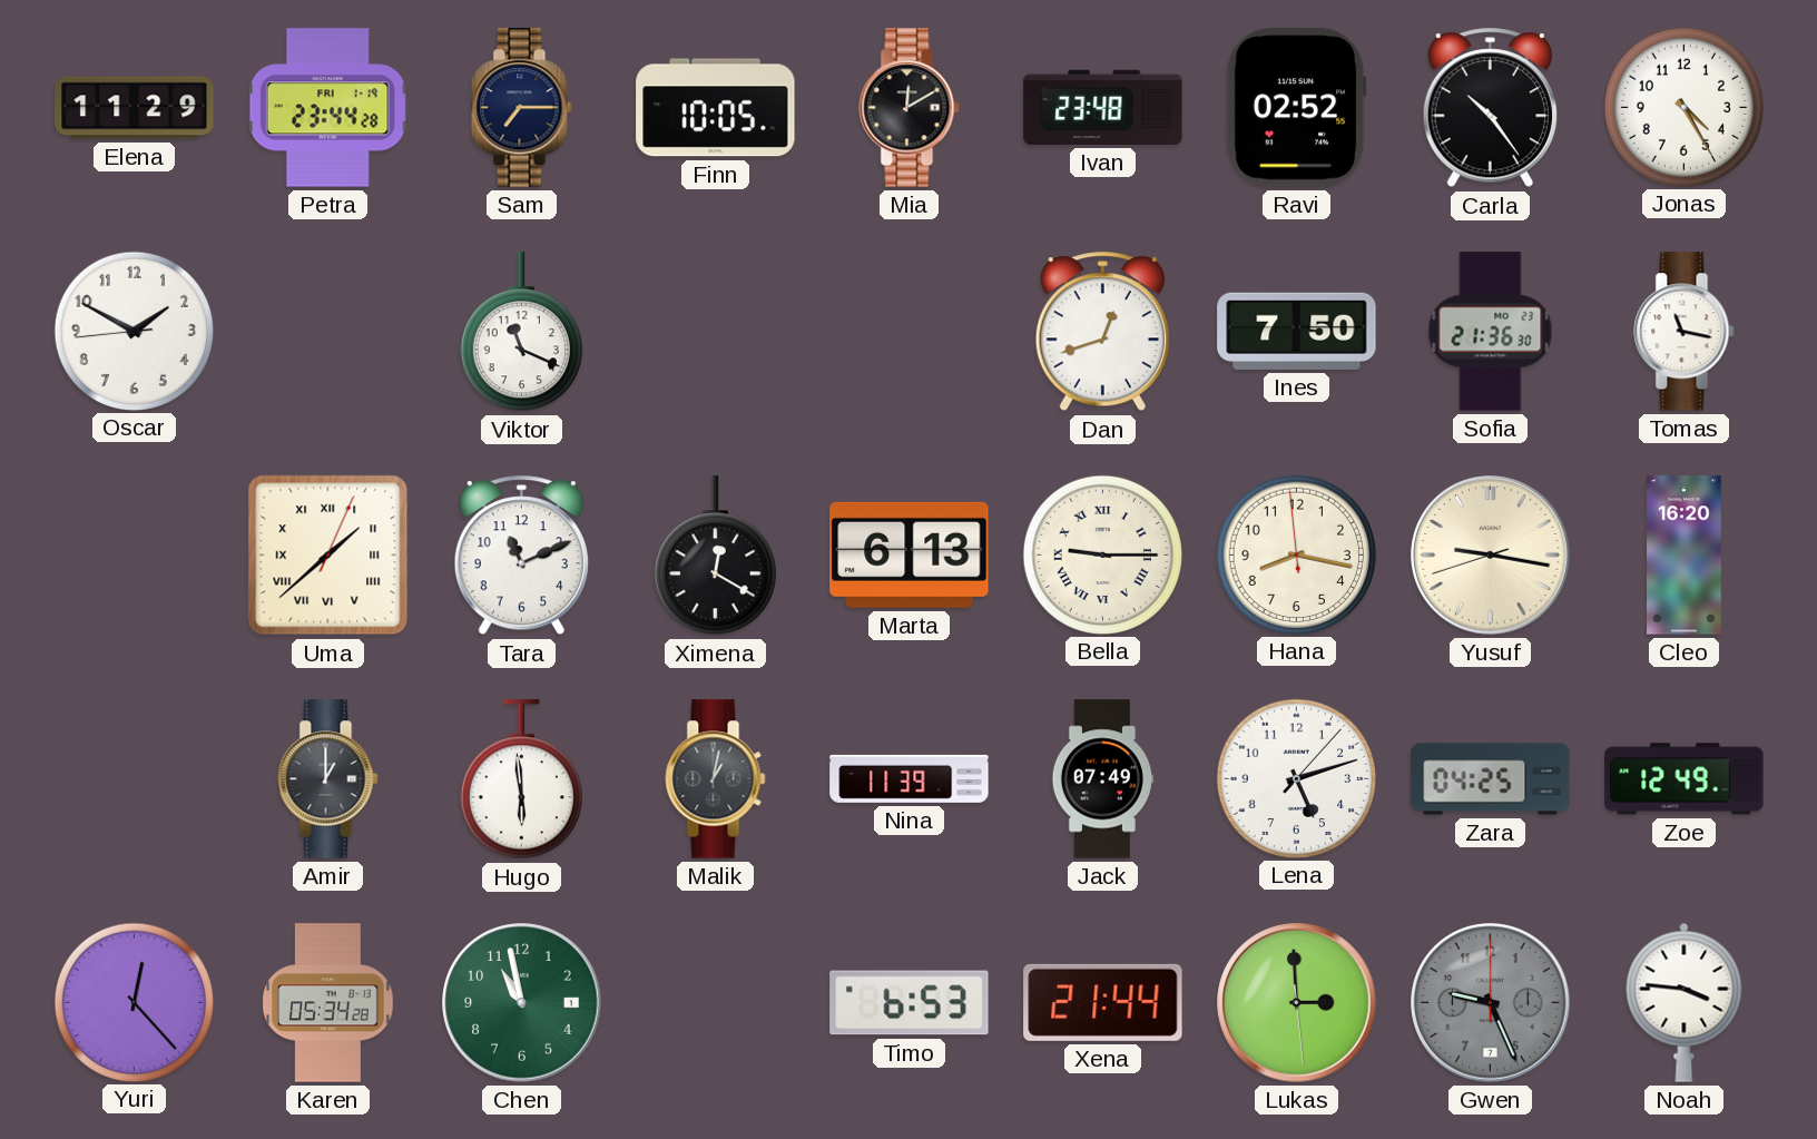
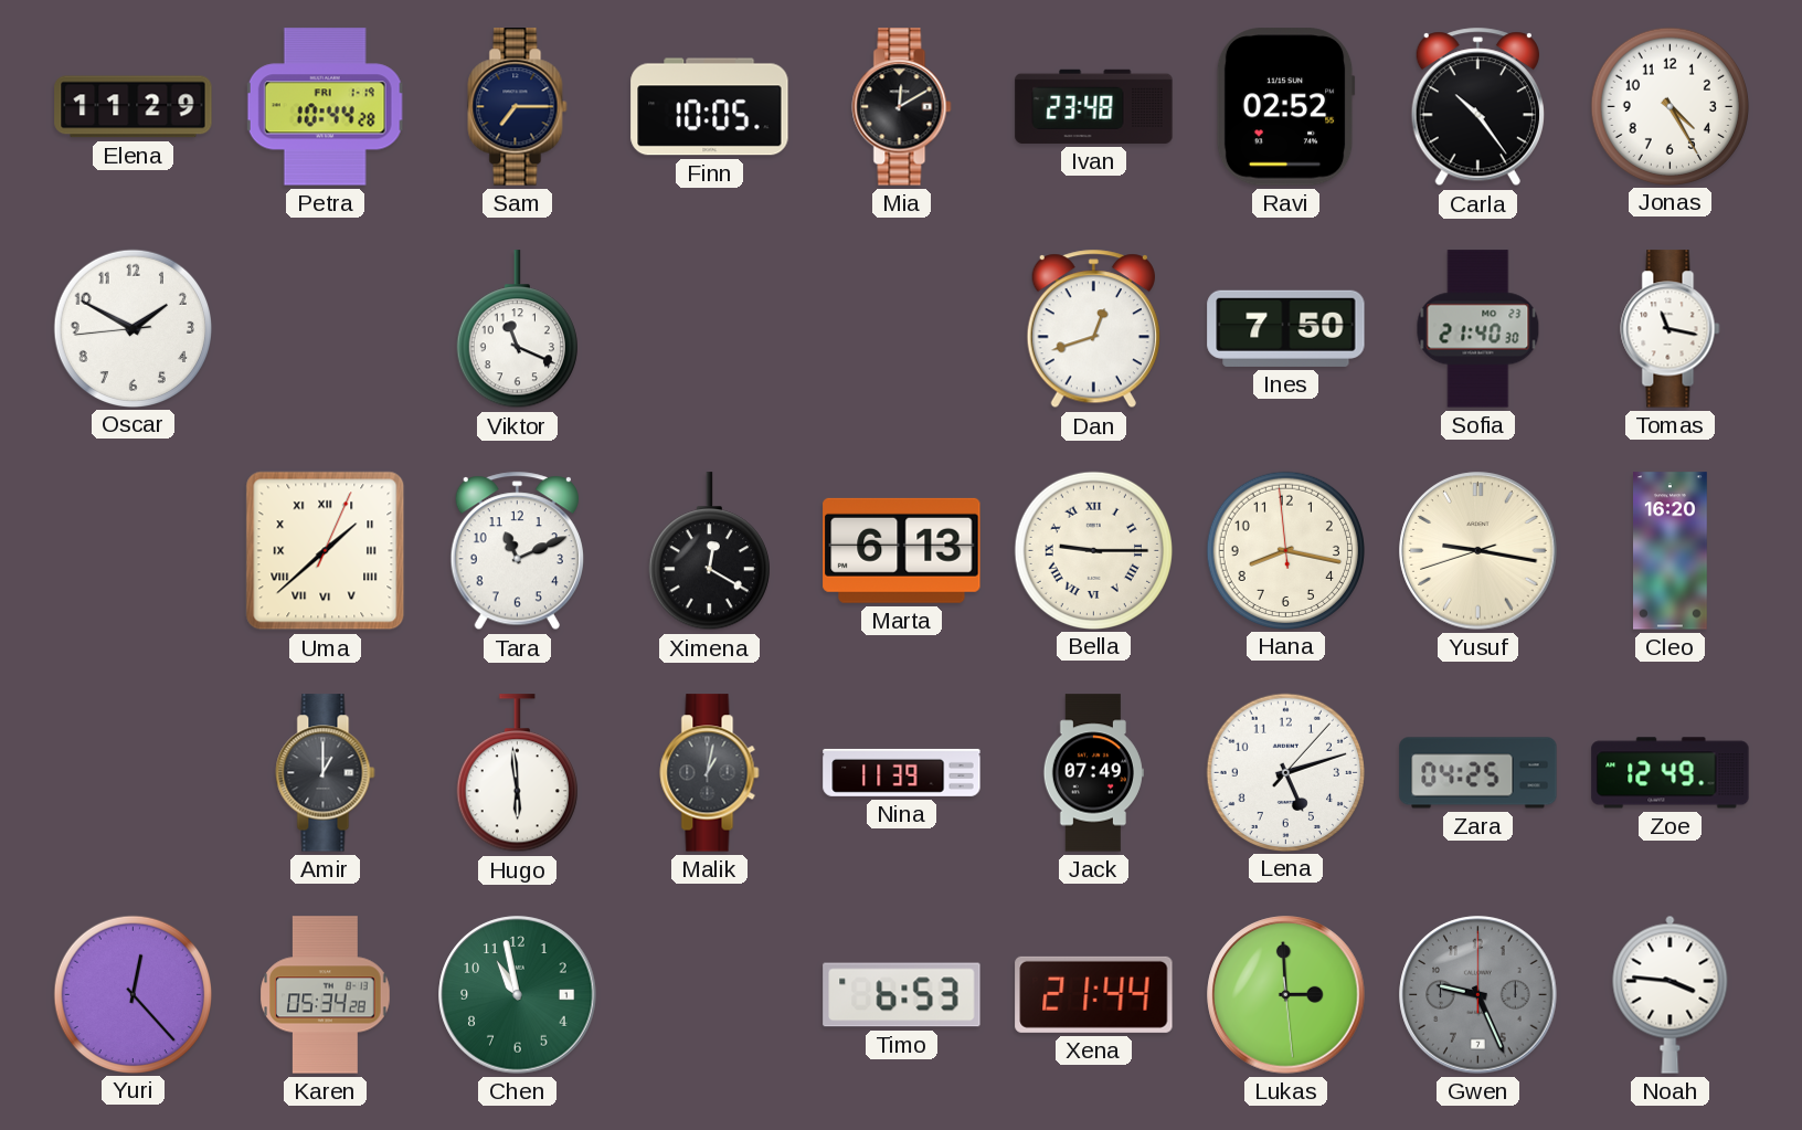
Petra: 23:44 -> 10:44 (326, 107)
Sofia: 21:36 -> 21:40 (1478, 329)
